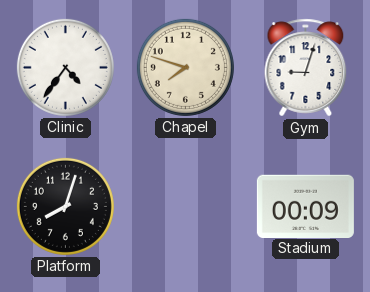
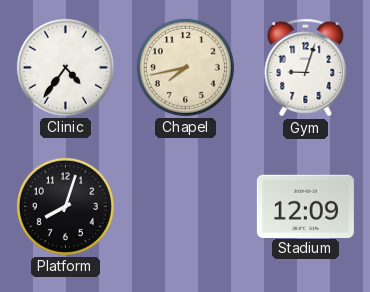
Chapel: 7:48 -> 7:43 (185, 67)
Stadium: 00:09 -> 12:09 (305, 206)
